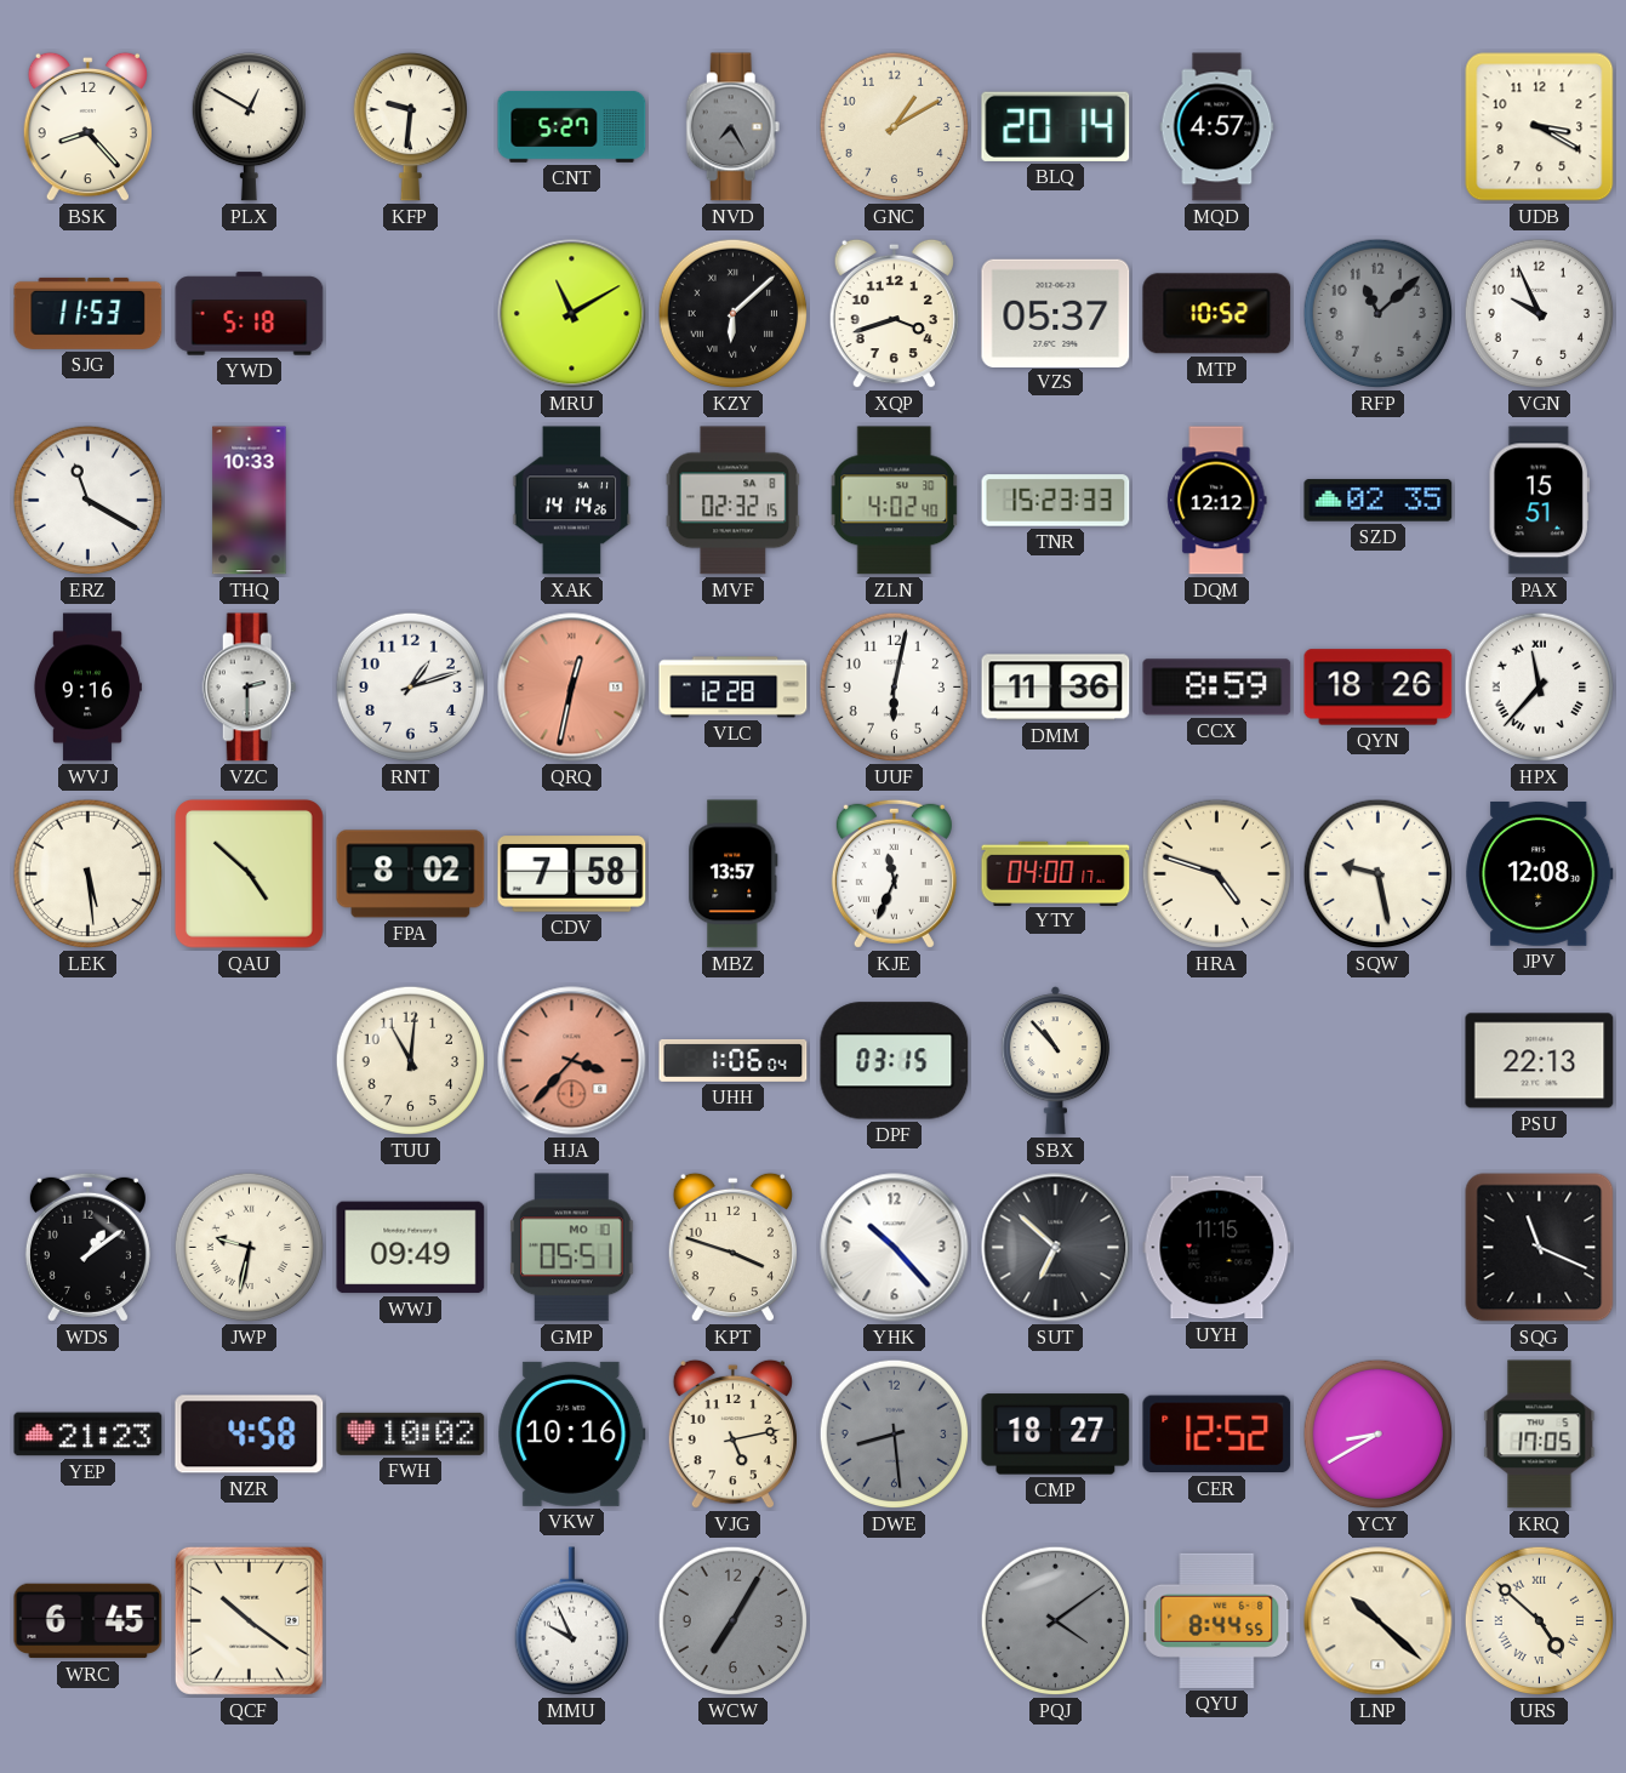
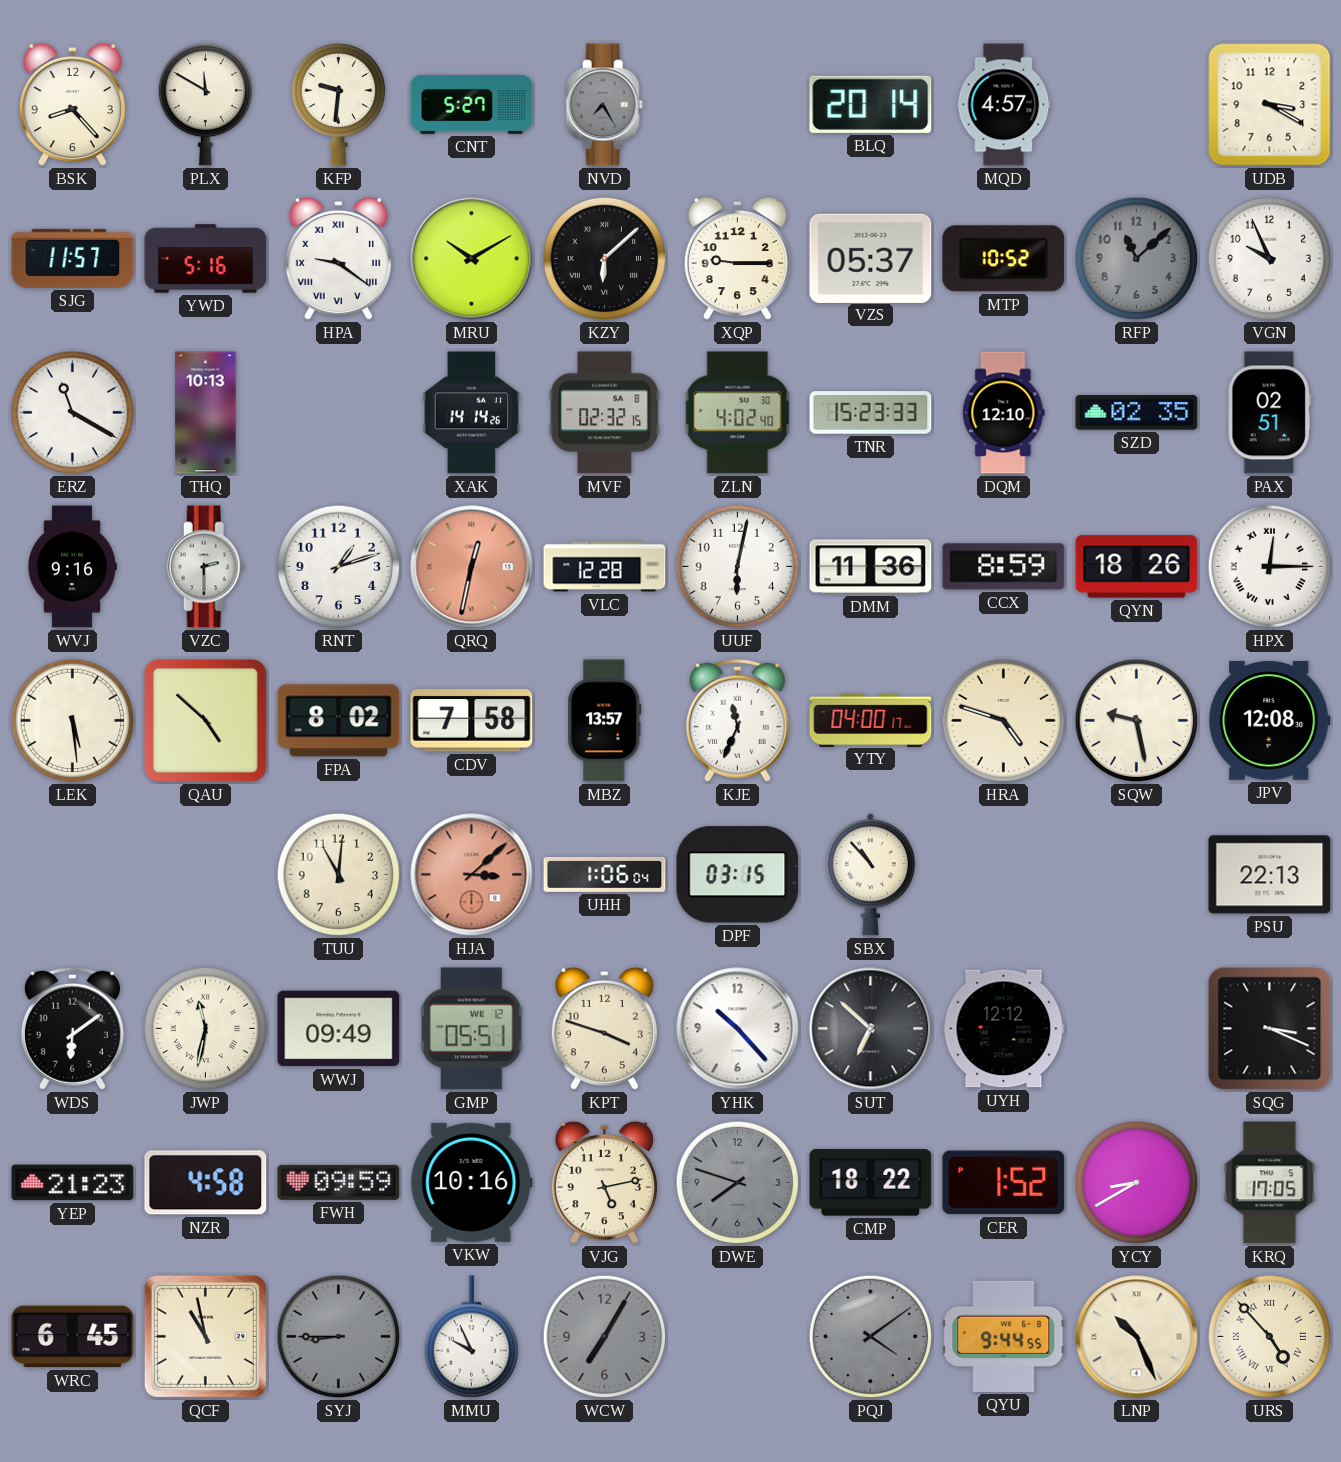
PLX: 12:50 -> 11:50 (205, 104)
GNC: 1:10 -> none (895, 127)
SJG: 11:53 -> 11:57 (73, 258)
YWD: 5:18 -> 5:16 (206, 259)
HPA: none -> 9:21 (338, 259)
MRU: 11:10 -> 10:10 (472, 259)
XQP: 3:42 -> 9:15 (737, 259)
THQ: 10:33 -> 10:13 (206, 413)
DQM: 12:12 -> 12:10 (1004, 413)
PAX: 15:51 -> 02:51 (1269, 413)
HPX: 11:37 -> 12:15 (1270, 567)
HJA: 3:37 -> 3:08 (472, 875)
WDS: 1:09 -> 6:09 (72, 1028)
JWP: 9:32 -> 11:32 (206, 1029)
GMP date: MO 10 -> WE 12 (472, 1029)
UYH: 11:15 -> 12:12 (1004, 1029)
SQG: 11:19 -> 3:19 (1270, 1029)
FWH: 10:02 -> 09:59 (339, 1182)
DWE: 8:29 -> 7:48 (738, 1183)
CMP: 18:27 -> 18:22 (871, 1183)
CER: 12:52 -> 1:52 (1004, 1183)
QCF: 10:21 -> 10:58 (205, 1336)
SYJ: none -> 8:45 (339, 1337)
QYU: 8:44 -> 9:44 (1004, 1336)
LNP: 10:22 -> 10:26 (1137, 1337)
URS: 4:52 -> 4:53 (1270, 1337)
